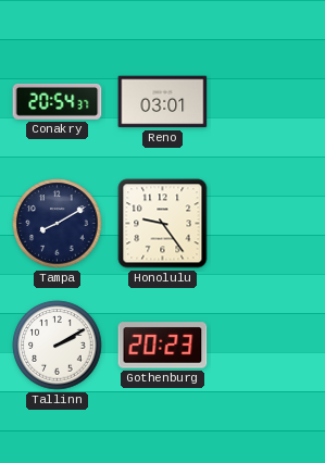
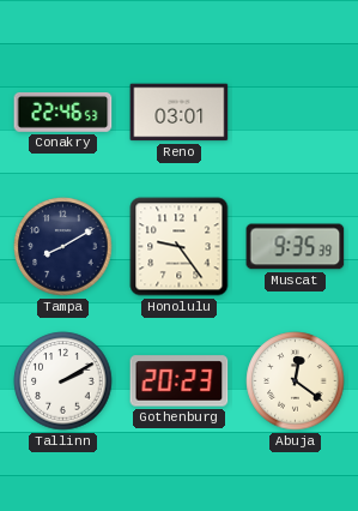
Conakry: 20:54 -> 22:46 (63, 112)
Muscat: none -> 9:35 (296, 247)
Abuja: none -> 12:21 (296, 381)
